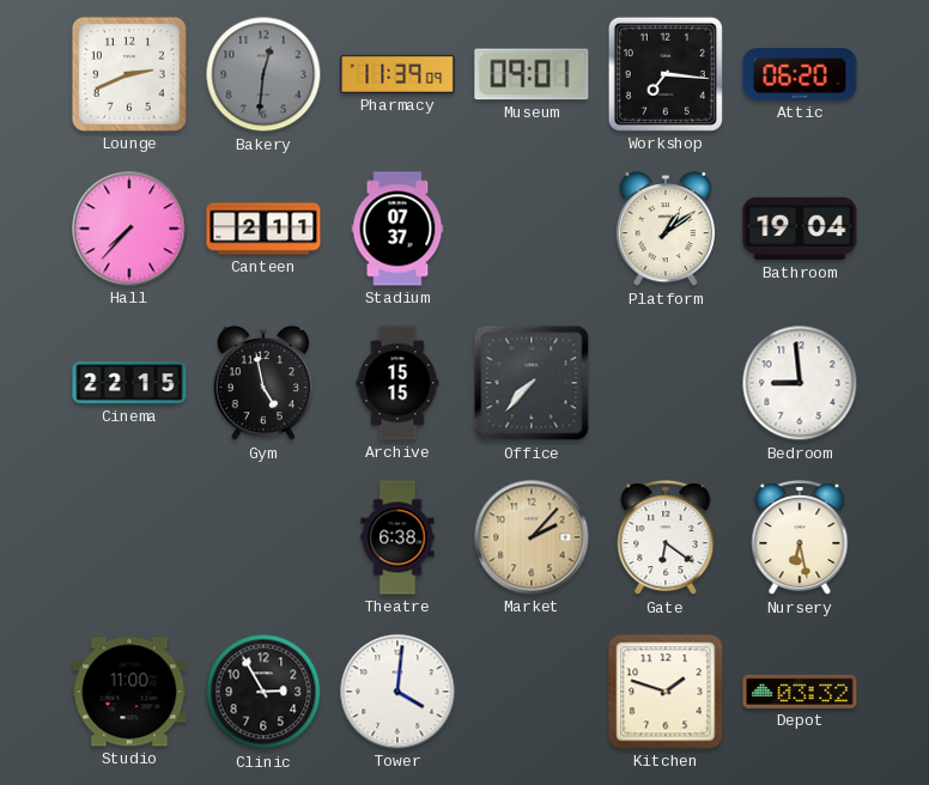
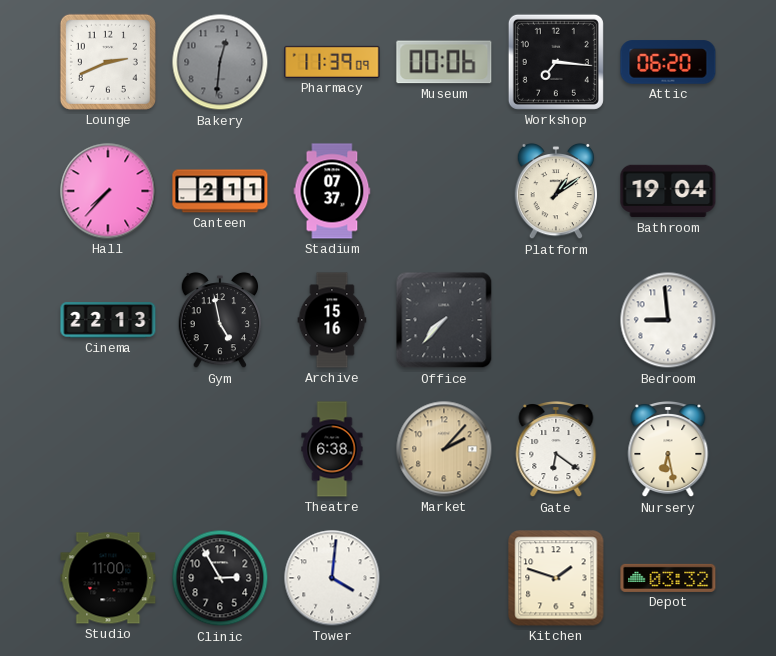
Museum: 09:01 -> 00:06 (444, 62)
Cinema: 22:15 -> 22:13 (108, 320)
Archive: 15:15 -> 15:16 (332, 320)
